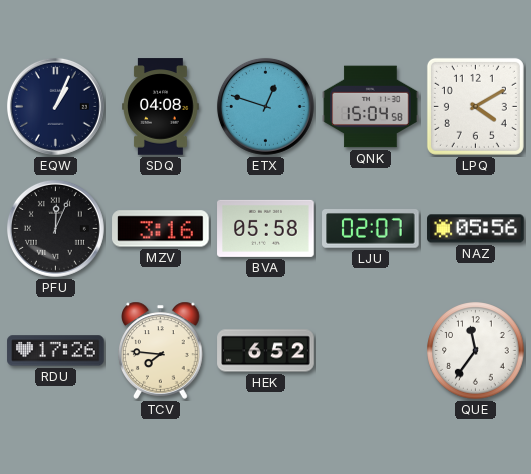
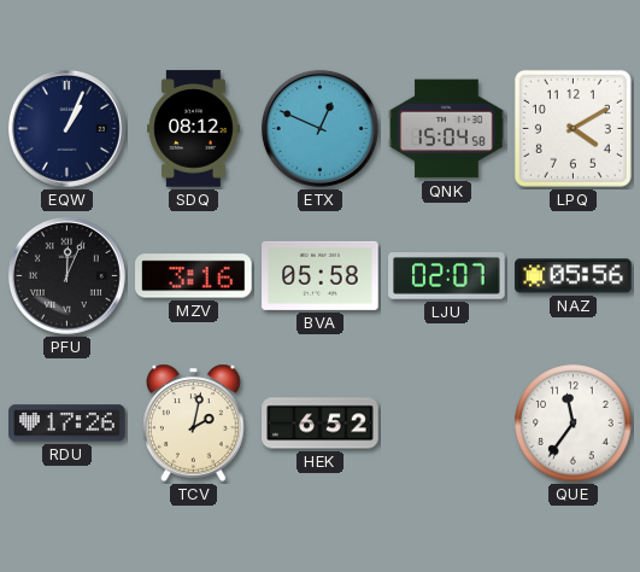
SDQ: 04:08 -> 08:12 (194, 129)
ETX: 12:48 -> 12:49 (319, 128)
TCV: 7:46 -> 2:02 (194, 422)
